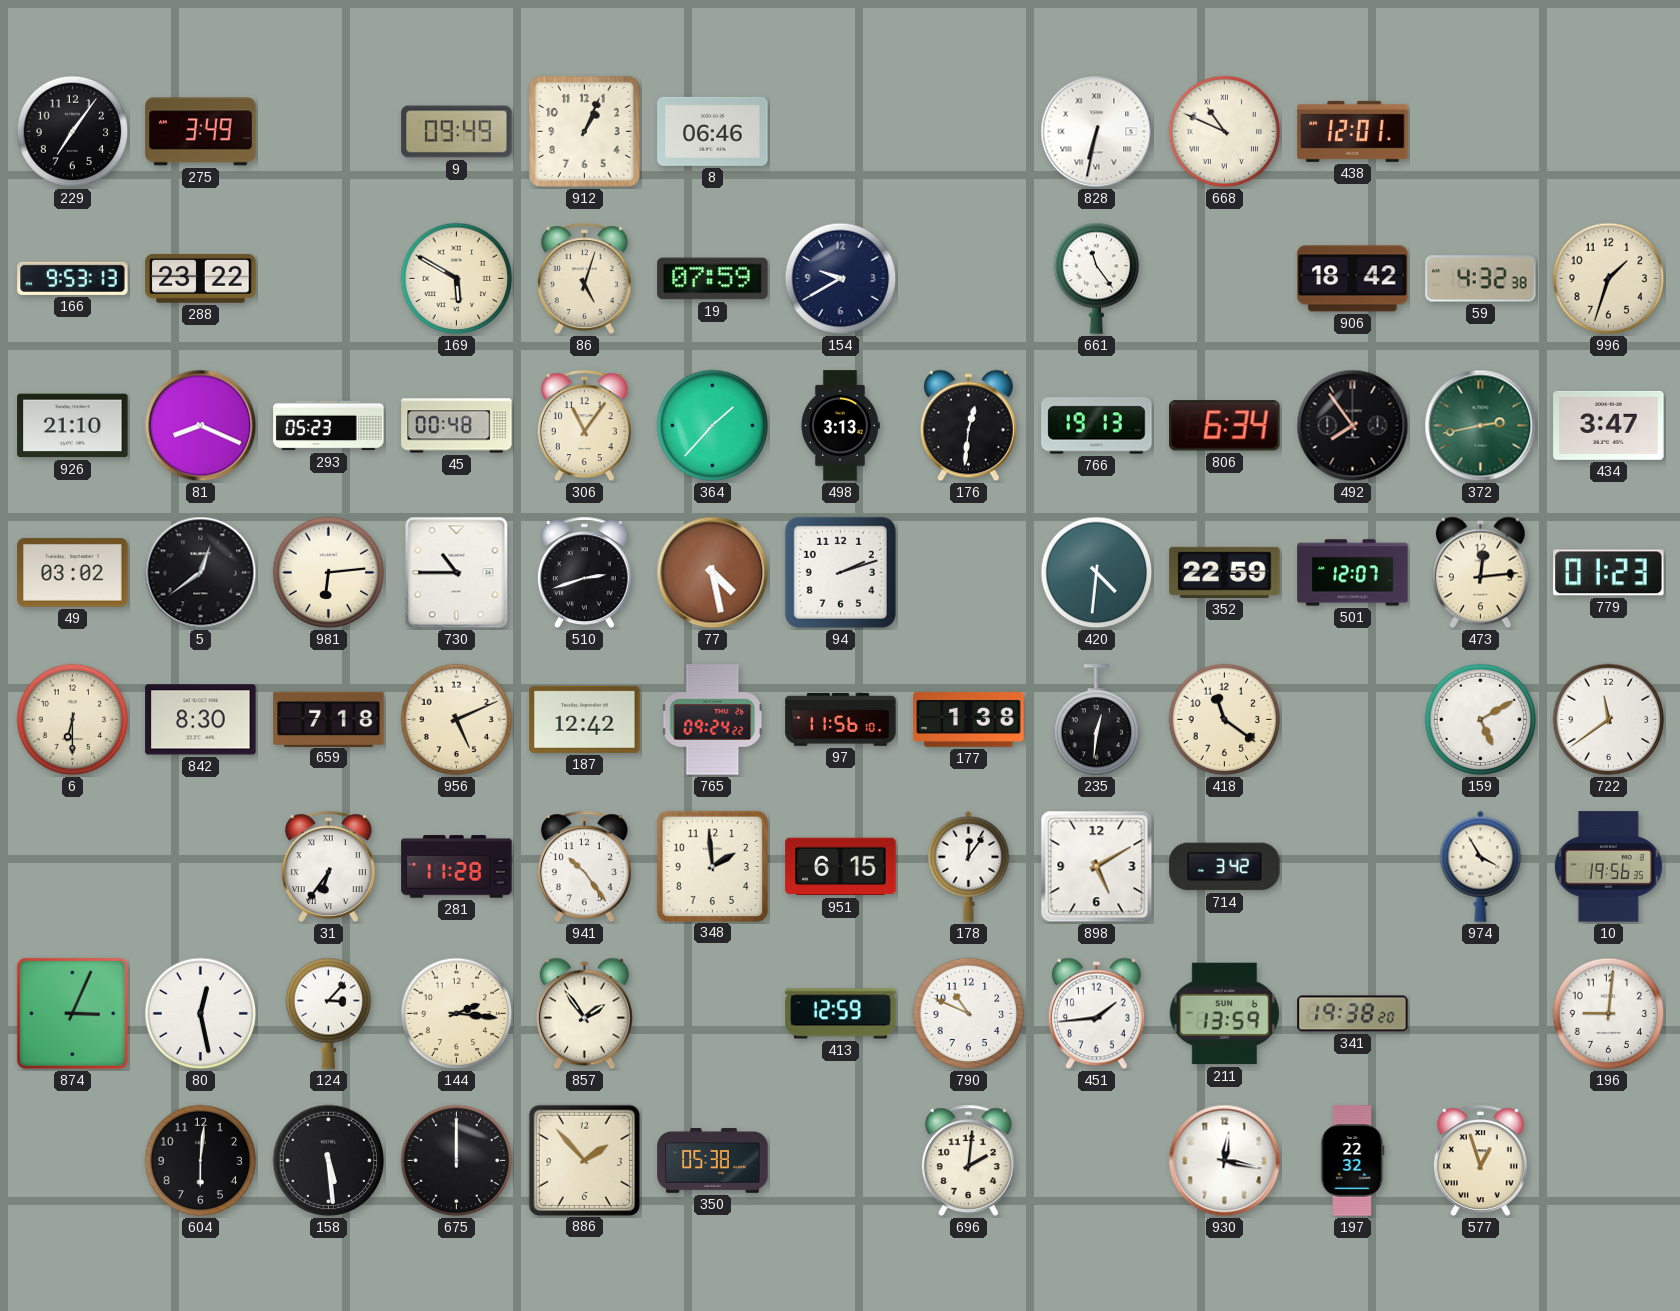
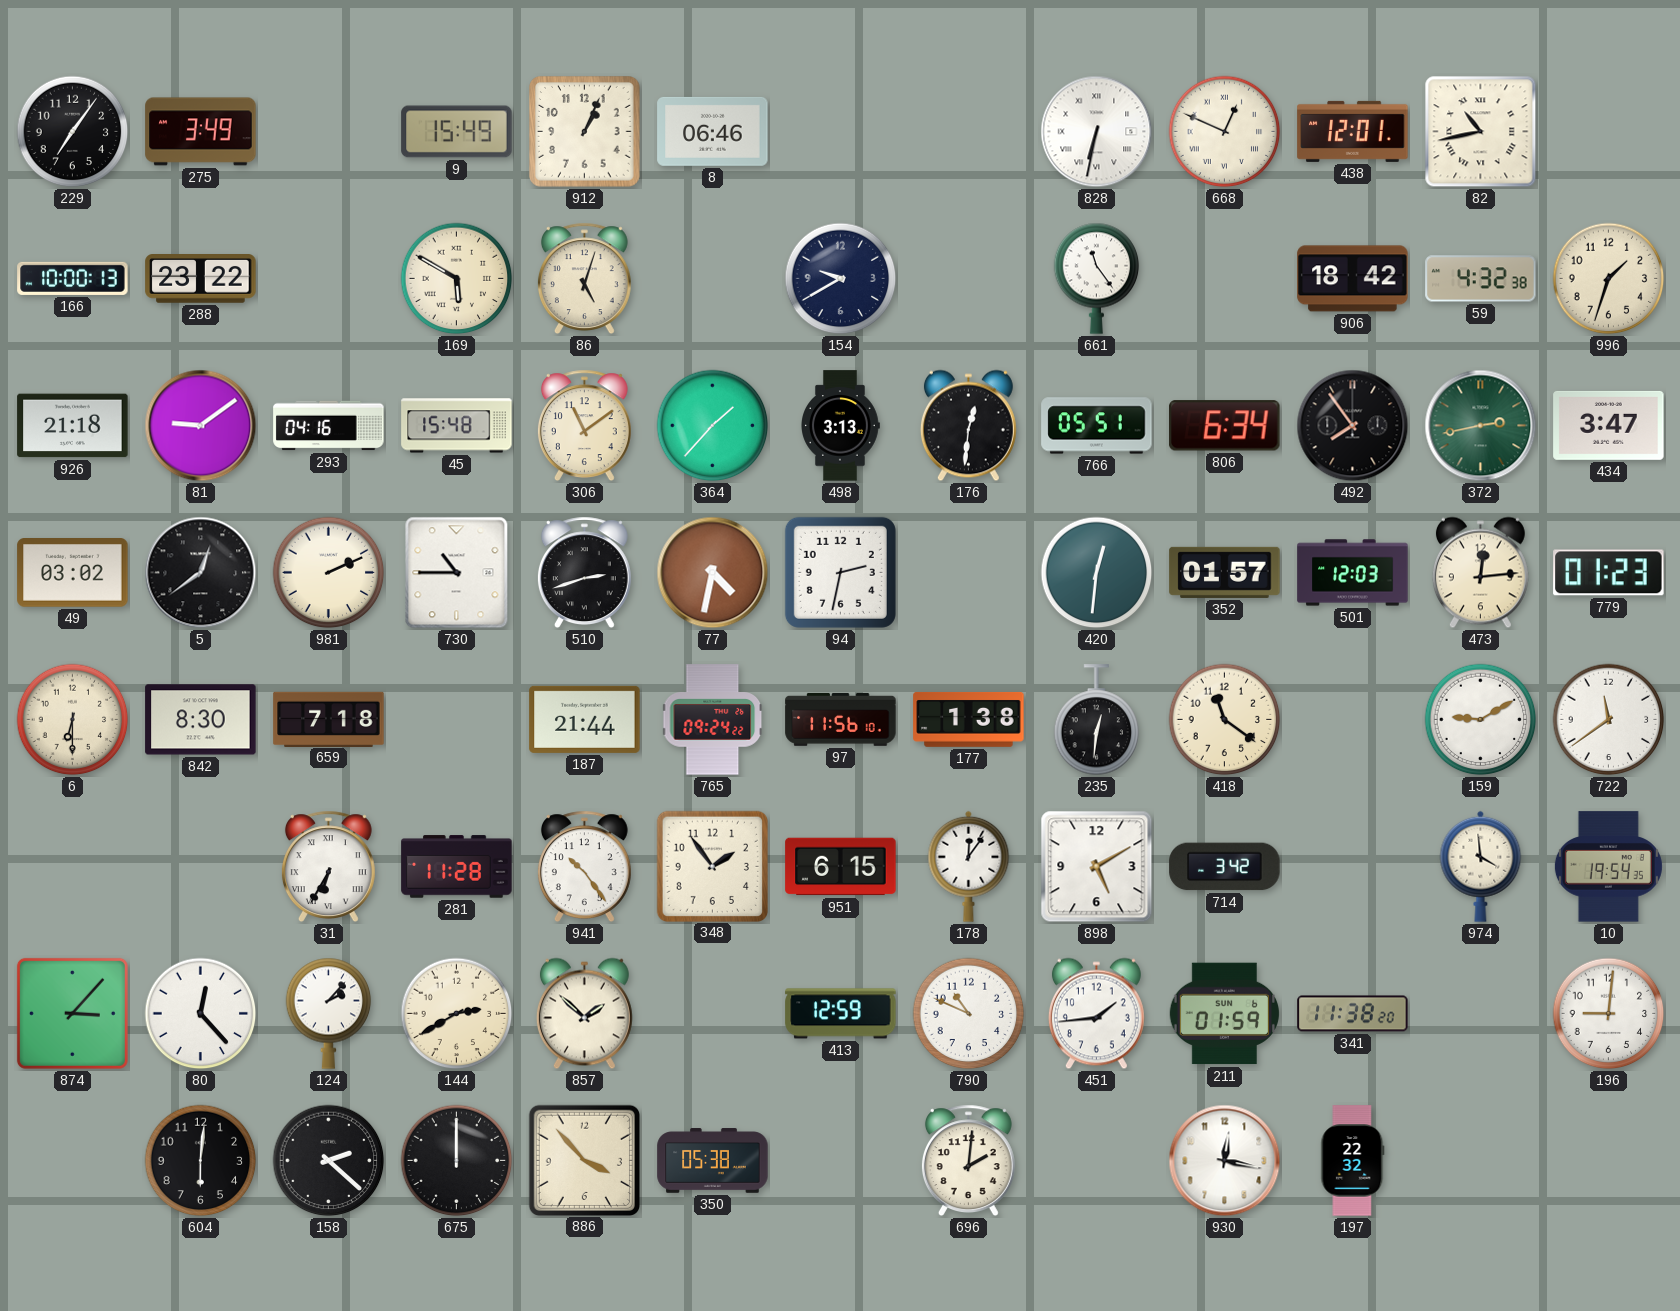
9: 09:49 -> 15:49 (457, 132)
668: 10:49 -> 12:49 (1225, 132)
82: none -> 10:43 (1481, 132)
166: 9:53 -> 10:00 (73, 278)
19: 07:59 -> none (713, 279)
926: 21:10 -> 21:18 (73, 426)
81: 8:19 -> 9:09 (201, 426)
293: 05:23 -> 04:16 (329, 426)
45: 00:48 -> 15:48 (457, 426)
306: 11:06 -> 11:09 (584, 425)
766: 19:13 -> 05:51 (1097, 426)
981: 6:14 -> 2:11 (329, 573)
77: 4:28 -> 4:32 (713, 573)
94: 2:12 -> 2:32 (840, 572)
420: 4:31 -> 12:31 (1097, 573)
352: 22:59 -> 01:57 (1225, 572)
501: 12:07 -> 12:03 (1353, 573)
956: 5:11 -> none (457, 720)
187: 12:42 -> 21:44 (585, 719)
159: 5:10 -> 9:10 (1481, 720)
31: 6:36 -> 6:35 (328, 866)
348: 1:59 -> 1:54 (712, 866)
974: 3:55 -> 3:59 (1481, 866)
10: 19:56 -> 19:54 (1608, 867)
874: 3:04 -> 3:07 (72, 1013)
80: 12:28 -> 12:23 (201, 1014)
124: 3:07 -> 2:07 (329, 1013)
144: 2:16 -> 2:40 (457, 1014)
857: 1:54 -> 1:52 (584, 1014)
211: 13:59 -> 01:59 (1224, 1014)
341: 19:38 -> 11:38 (1353, 1014)
158: 5:29 -> 2:22 (329, 1161)
886: 1:53 -> 3:53 (584, 1160)
577: 12:57 -> none (1480, 1160)
